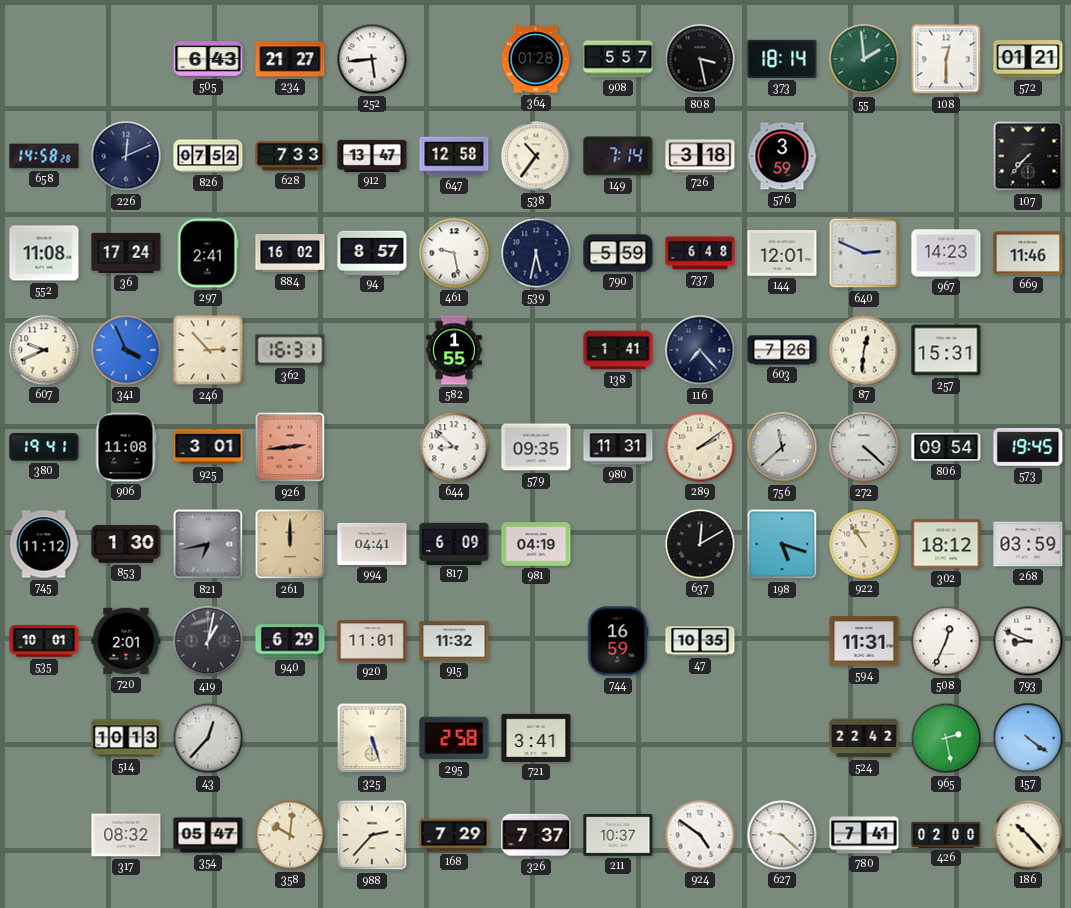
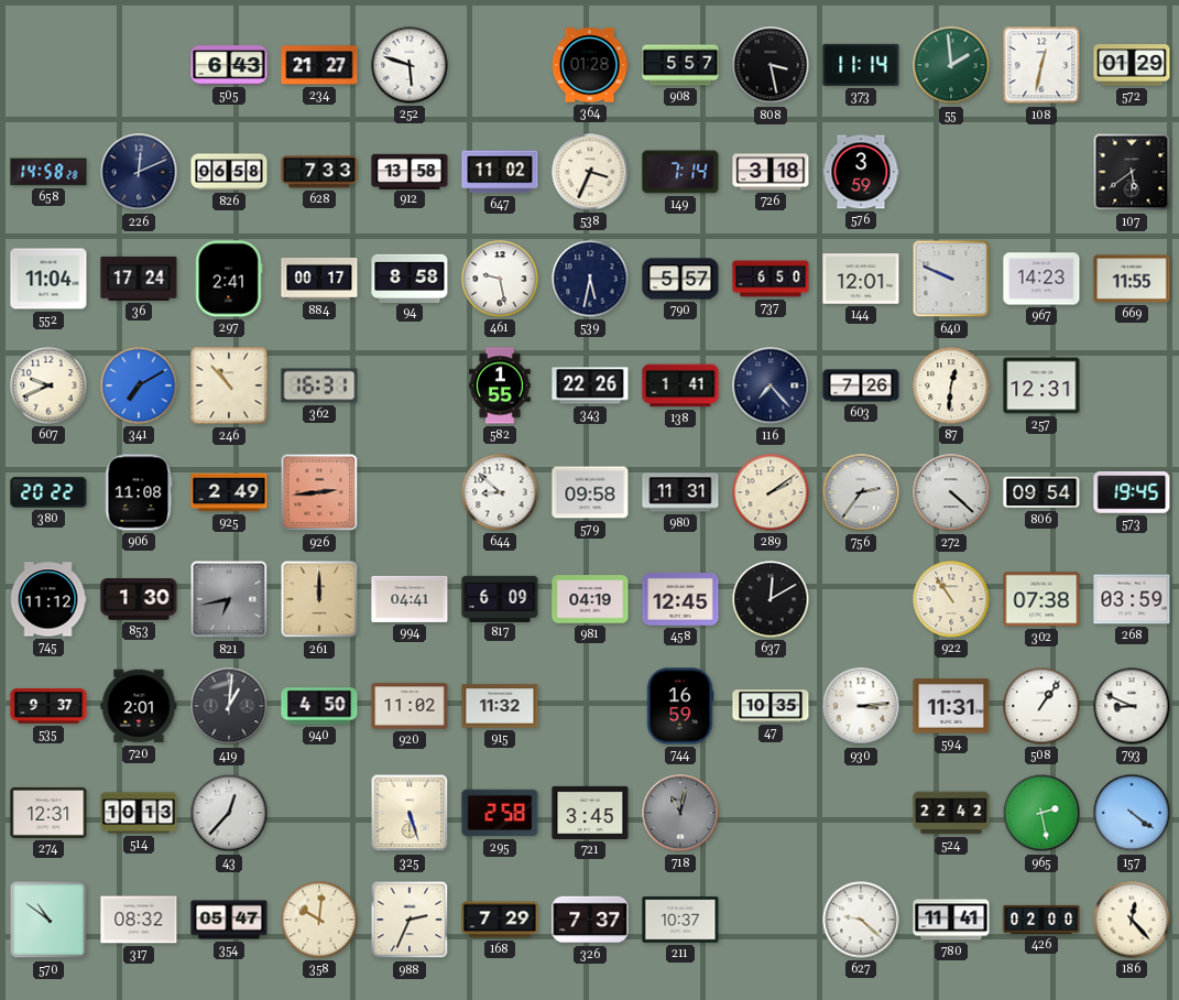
252: 5:44 -> 5:48 (410, 65)
373: 18:14 -> 11:14 (861, 65)
108: 12:30 -> 12:32 (1041, 65)
572: 01:21 -> 01:29 (1132, 65)
826: 07:52 -> 06:58 (229, 172)
912: 13:47 -> 13:58 (410, 171)
647: 12:58 -> 11:02 (500, 172)
538: 10:36 -> 3:34 (590, 172)
107: 7:37 -> 5:39 (1132, 172)
552: 11:08 -> 11:04 (48, 279)
884: 16:02 -> 00:17 (319, 280)
94: 8:57 -> 8:58 (410, 278)
790: 5:59 -> 5:57 (680, 279)
737: 6:48 -> 6:50 (771, 279)
640: 2:49 -> 9:49 (951, 279)
669: 11:46 -> 11:55 (1132, 279)
341: 3:56 -> 7:10 (139, 385)
246: 2:53 -> 10:53 (229, 385)
343: none -> 22:26 (590, 385)
257: 15:31 -> 12:31 (1041, 385)
380: 19:41 -> 20:22 (48, 492)
925: 3:01 -> 2:49 (229, 492)
579: 09:35 -> 09:58 (590, 492)
756: 11:38 -> 2:36 (861, 492)
458: none -> 12:45 (680, 600)
198: 5:18 -> none (782, 544)
302: 18:12 -> 07:38 (1041, 599)
535: 10:01 -> 9:37 (48, 706)
419: 1:02 -> 1:01 (229, 706)
940: 6:29 -> 4:50 (319, 706)
920: 11:01 -> 11:02 (410, 706)
930: none -> 3:14 (861, 706)
508: 12:34 -> 1:06 (1041, 706)
274: none -> 12:31 (48, 813)
721: 3:41 -> 3:45 (590, 813)
718: none -> 11:02 (680, 813)
570: none -> 10:51 (48, 920)
988: 2:37 -> 2:34 (410, 920)
924: 4:51 -> none (700, 835)
780: 7:41 -> 11:41 (951, 920)
186: 10:23 -> 12:23 (1132, 920)
